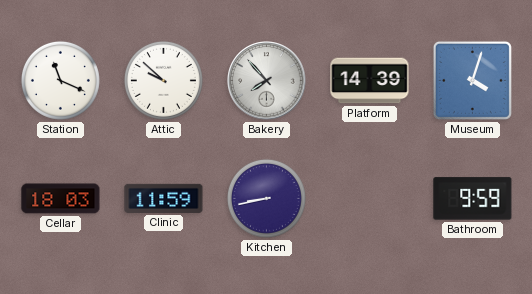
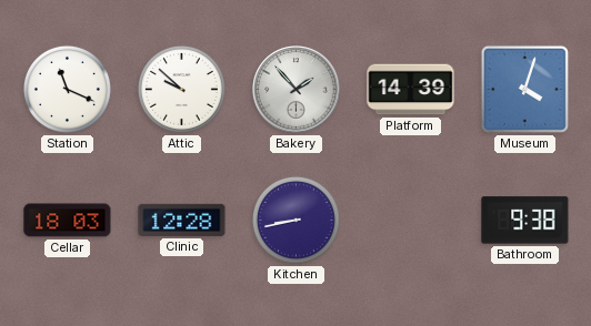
Bakery: 7:53 -> 1:53 (297, 90)
Clinic: 11:59 -> 12:28 (182, 220)
Bathroom: 9:59 -> 9:38 (525, 221)
